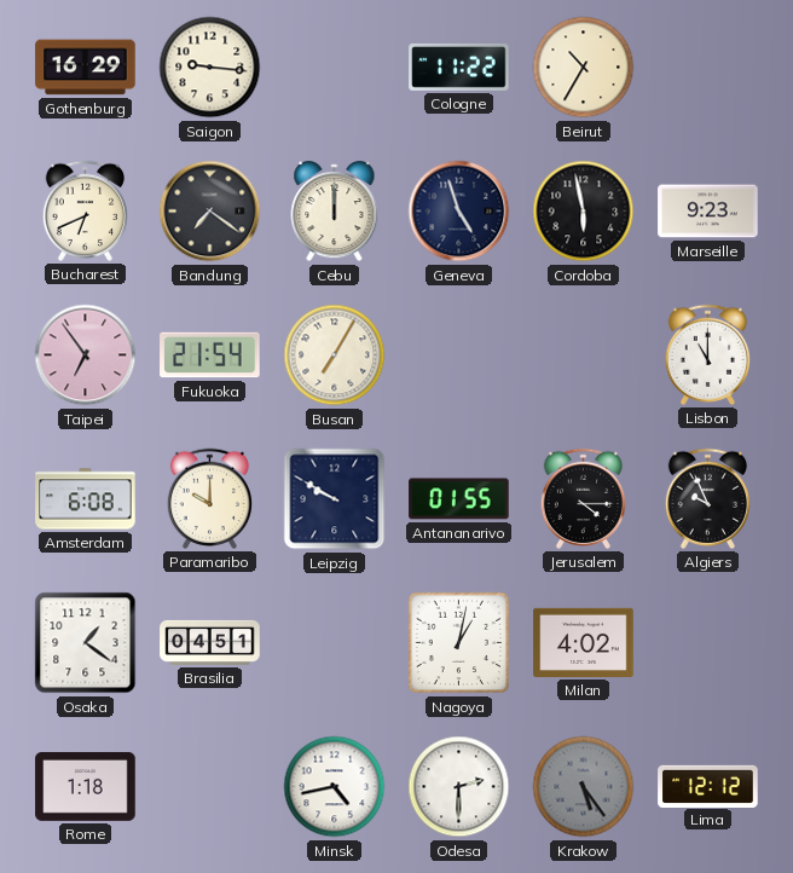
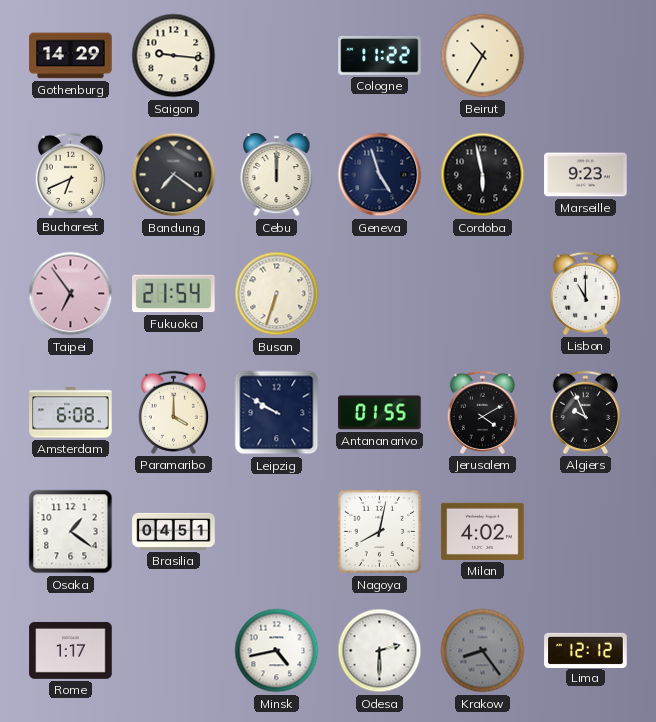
Gothenburg: 16:29 -> 14:29 (71, 56)
Busan: 7:05 -> 6:33 (277, 294)
Paramaribo: 10:00 -> 4:00 (173, 412)
Jerusalem: 4:15 -> 4:10 (482, 412)
Nagoya: 1:02 -> 8:02 (380, 532)
Rome: 1:18 -> 1:17 (71, 650)
Krakow: 5:24 -> 8:24 (483, 651)
